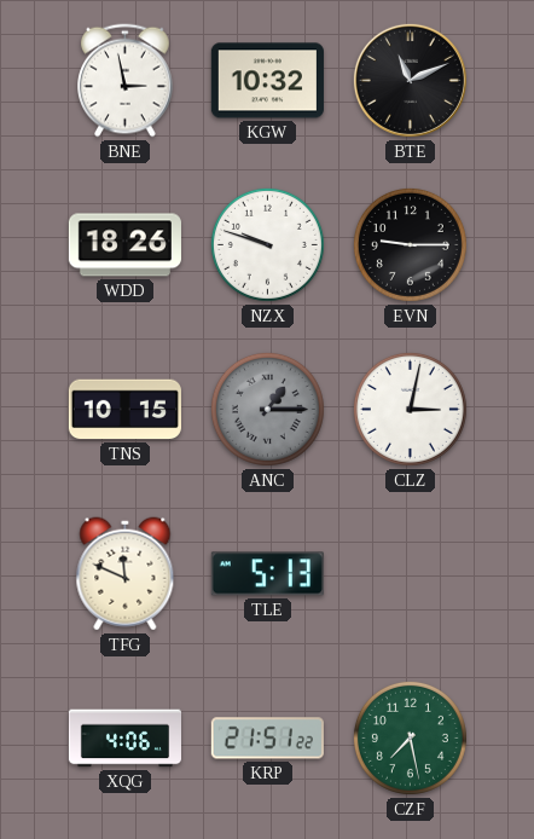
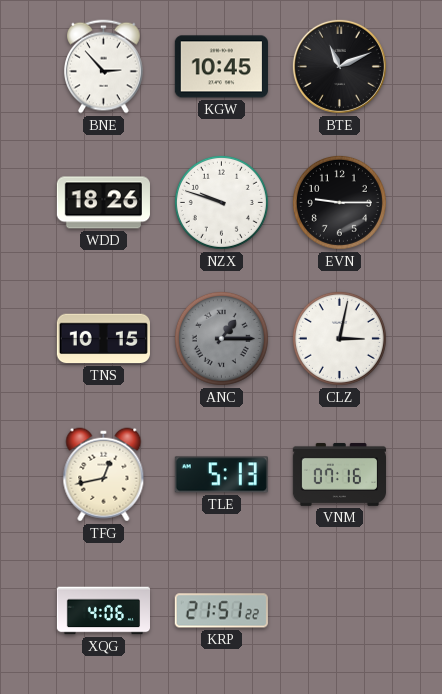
BNE: 2:58 -> 2:53 (104, 67)
KGW: 10:32 -> 10:45 (221, 67)
TFG: 11:49 -> 12:43 (104, 475)
VNM: none -> 07:16 (339, 474)
CZF: 7:28 -> none (410, 737)
